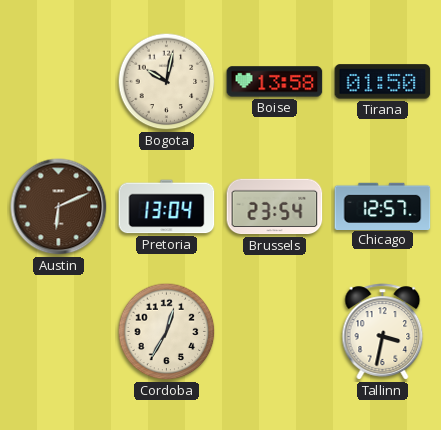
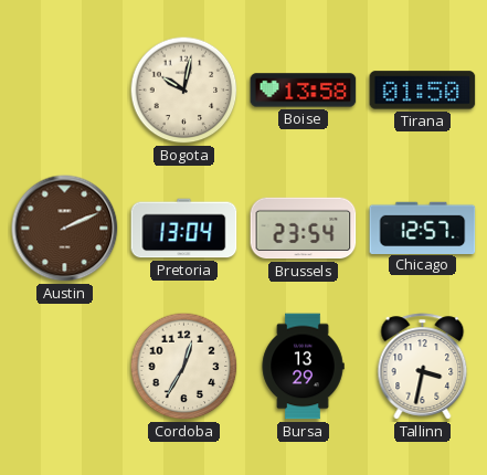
Austin: 6:11 -> 2:11 (65, 229)
Bursa: none -> 13:29 (303, 367)
